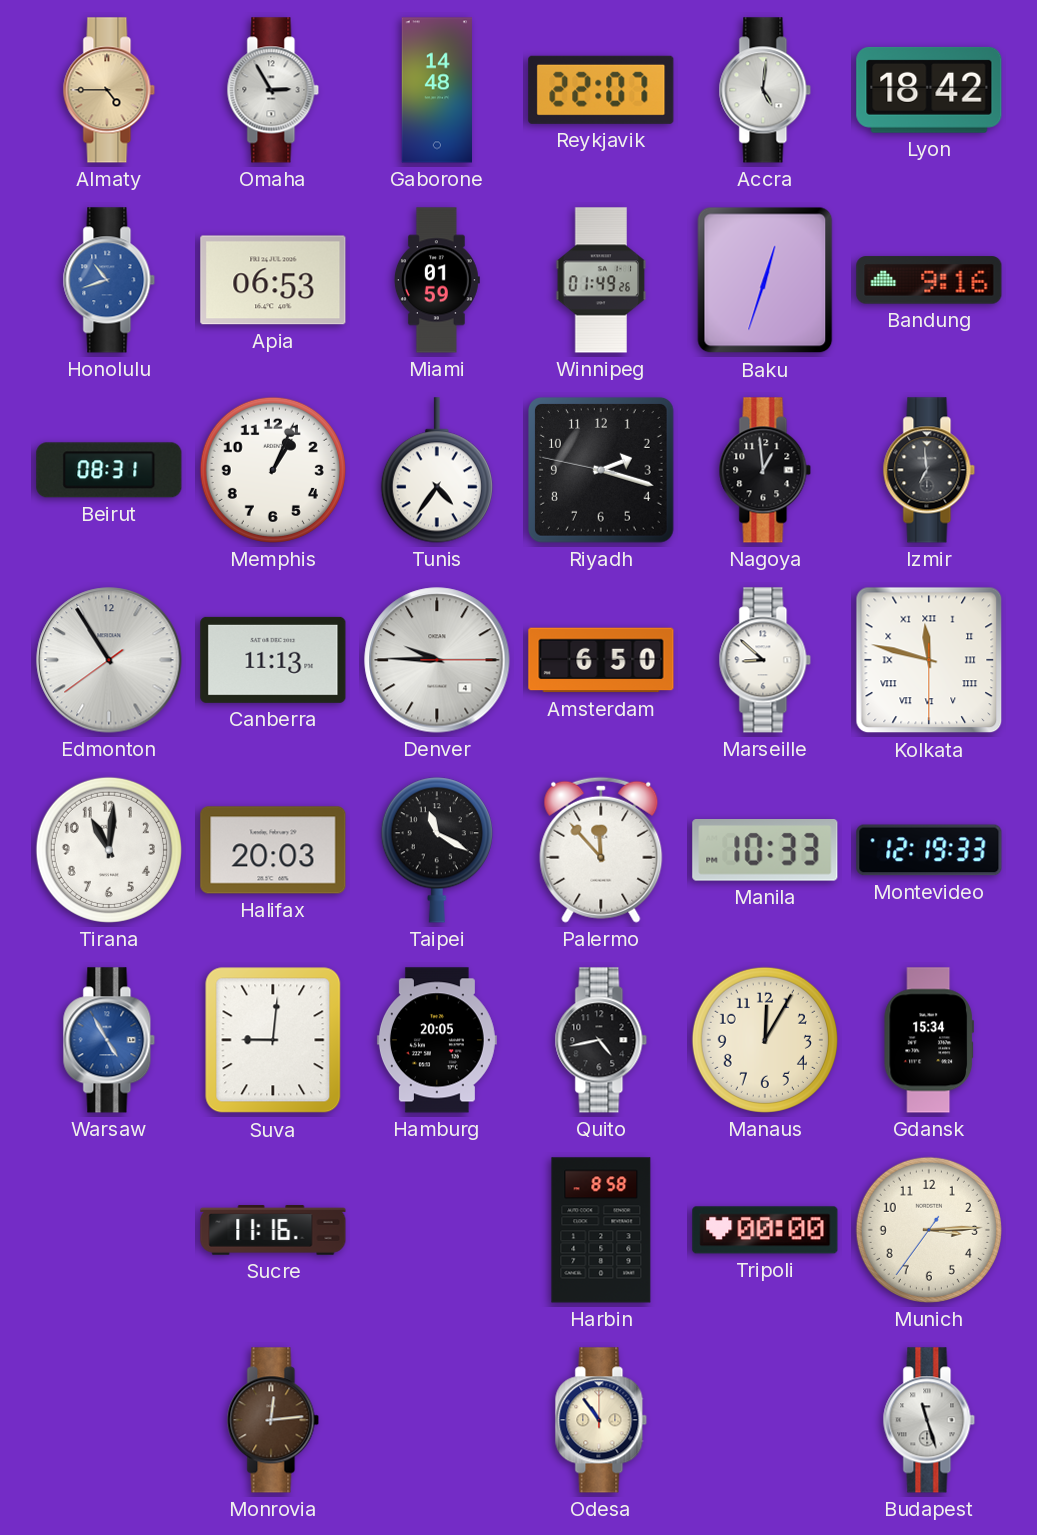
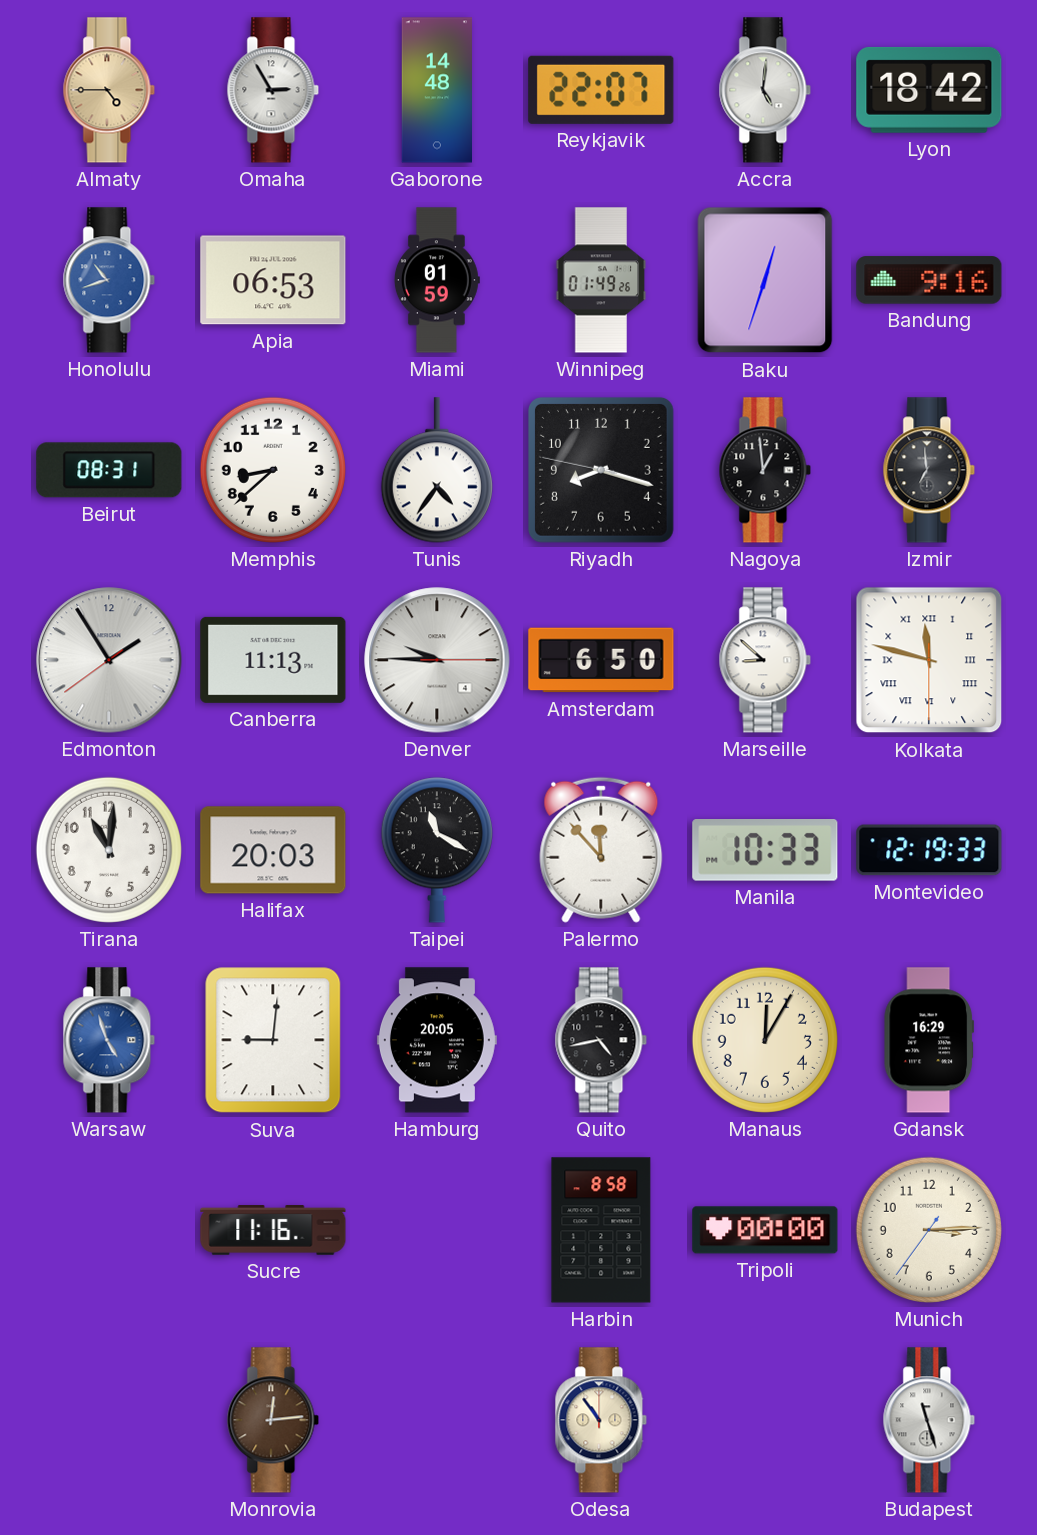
Memphis: 1:04 -> 8:38 (273, 470)
Riyadh: 2:17 -> 8:17 (601, 470)
Edmonton: 10:54 -> 1:54 (109, 660)
Warsaw: 4:55 -> 4:57 (109, 1040)
Gdansk: 15:34 -> 16:29 (928, 1040)
